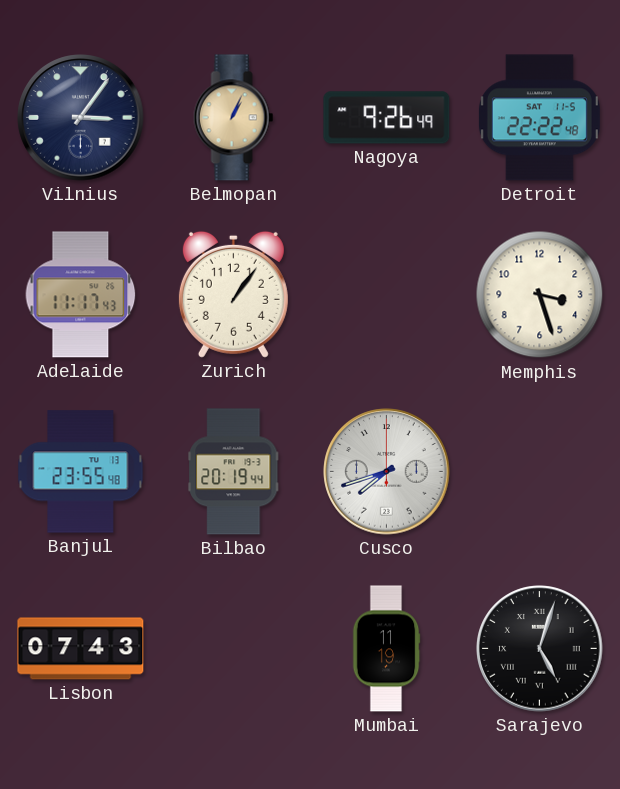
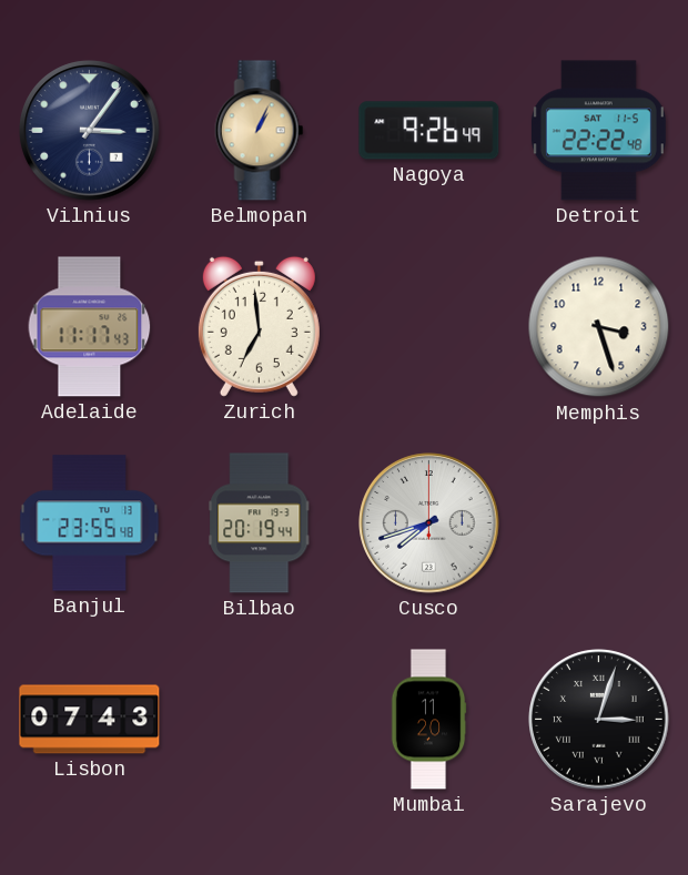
Zurich: 1:06 -> 6:59 (259, 326)
Mumbai: 11:19 -> 11:20 (428, 720)
Sarajevo: 5:03 -> 3:03 (599, 720)
